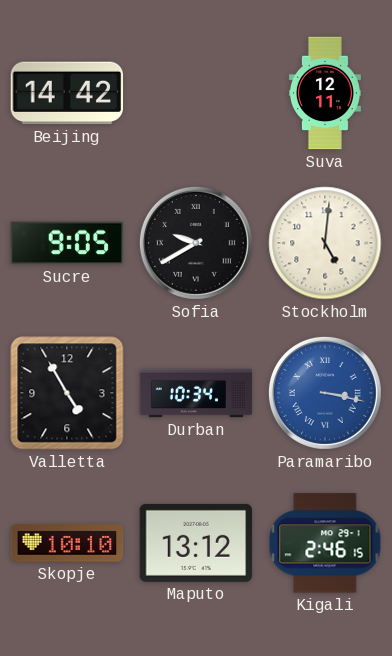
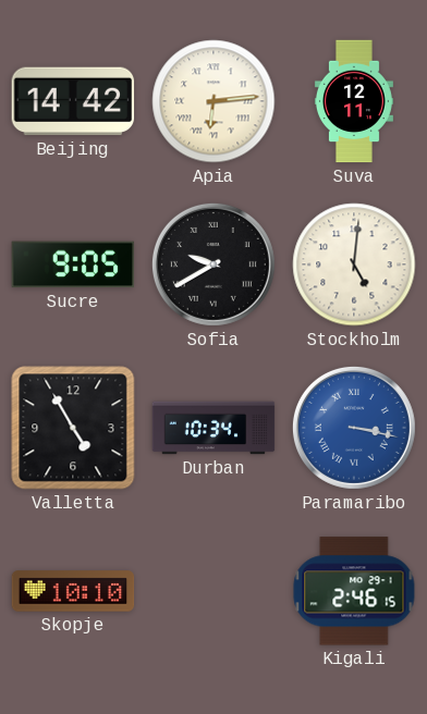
Apia: none -> 6:14 (213, 101)
Maputo: 13:12 -> none (196, 543)
